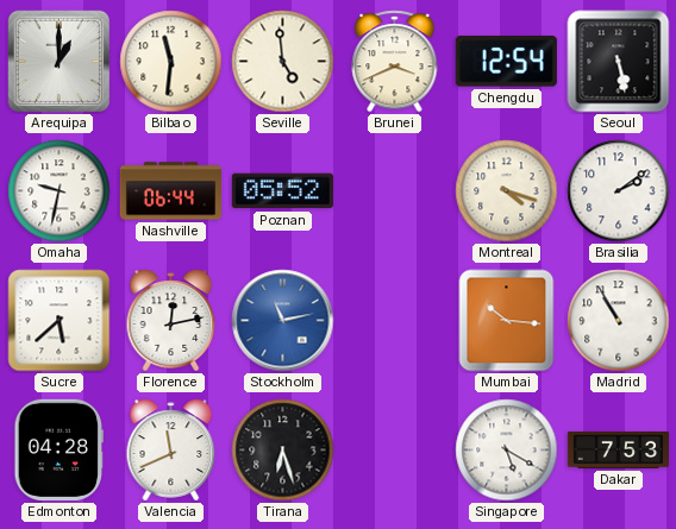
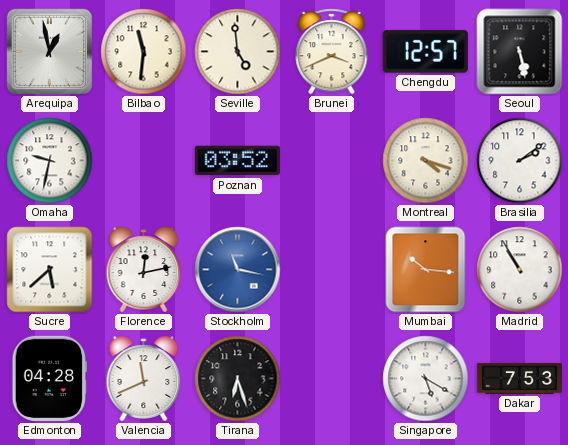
Arequipa: 1:00 -> 12:58 (50, 52)
Chengdu: 12:54 -> 12:57 (425, 52)
Nashville: 06:44 -> none (170, 191)
Poznan: 05:52 -> 03:52 (237, 161)
Stockholm: 11:13 -> 11:17 (238, 270)
